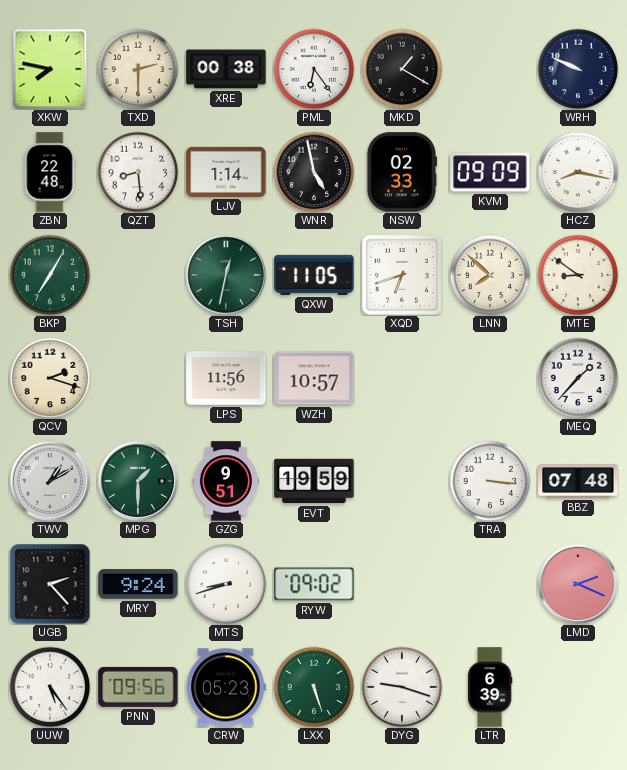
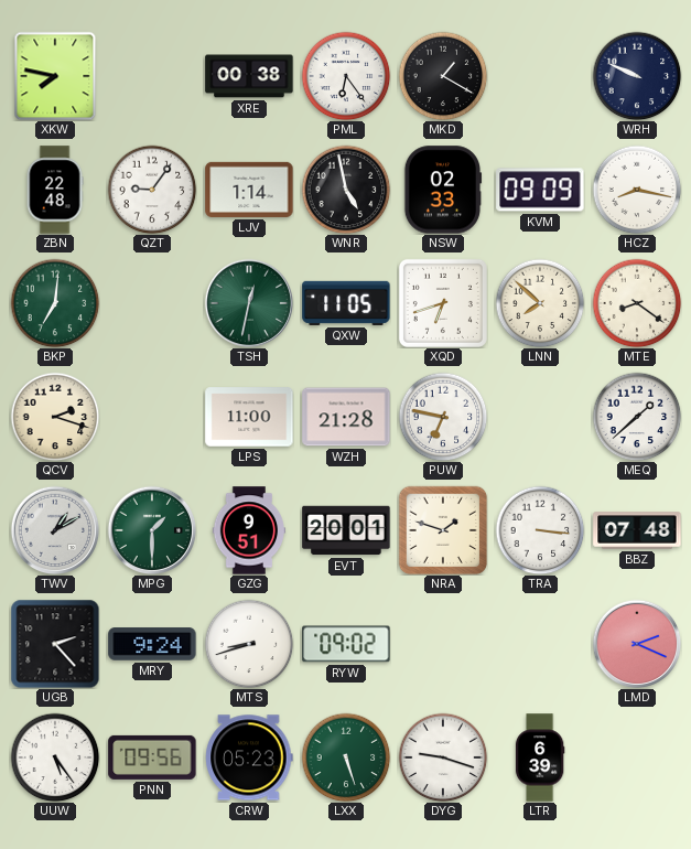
TXD: 2:30 -> none (138, 69)
QZT: 8:29 -> 9:06 (152, 190)
BKP: 7:05 -> 7:01 (55, 303)
MTE: 8:51 -> 8:21 (637, 303)
LPS: 11:56 -> 11:00 (249, 417)
WZH: 10:57 -> 21:28 (346, 417)
PUW: none -> 6:47 (443, 417)
MEQ: 1:37 -> 1:38 (637, 417)
EVT: 19:59 -> 20:01 (346, 530)
NRA: none -> 1:48 (443, 530)
